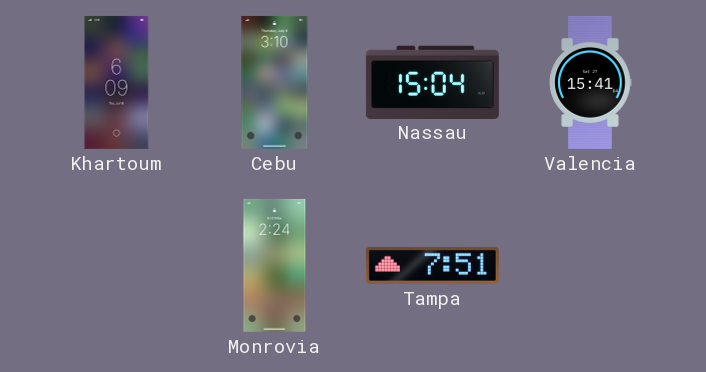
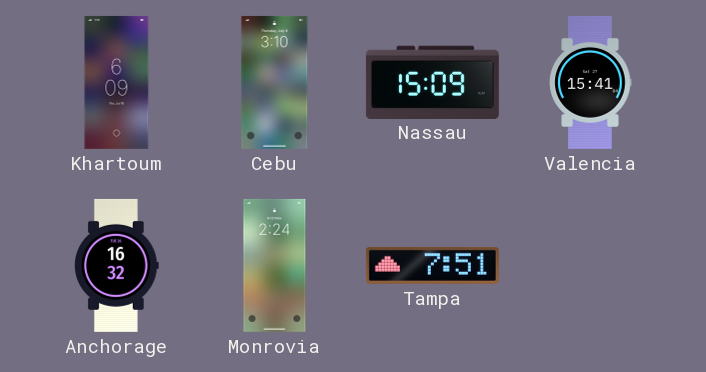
Nassau: 15:04 -> 15:09 (432, 82)
Anchorage: none -> 16:32 (117, 265)
